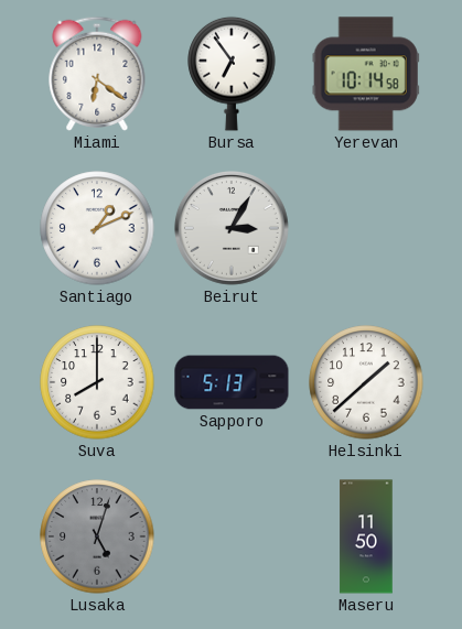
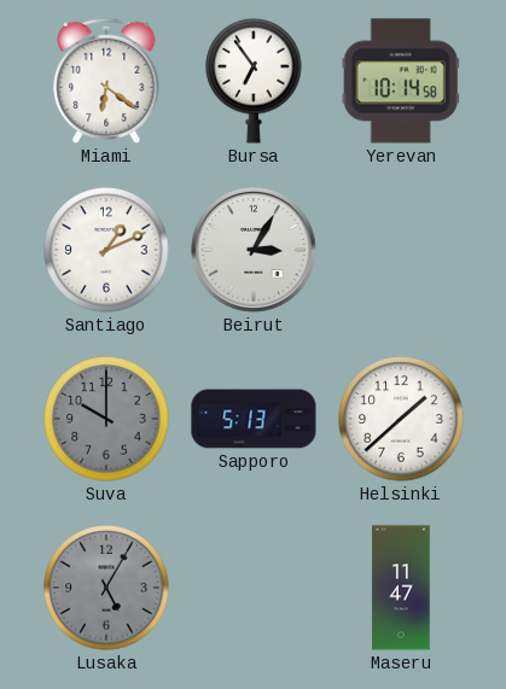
Suva: 8:00 -> 10:00 (106, 419)
Suva dial: white -> grey (106, 419)
Lusaka: 5:03 -> 5:05 (106, 588)
Maseru: 11:50 -> 11:47 (401, 588)
